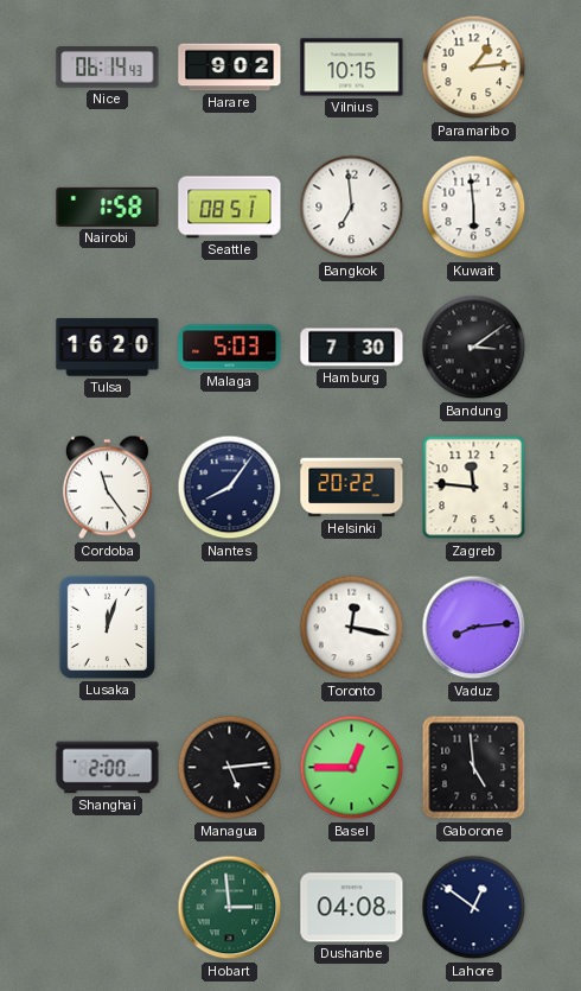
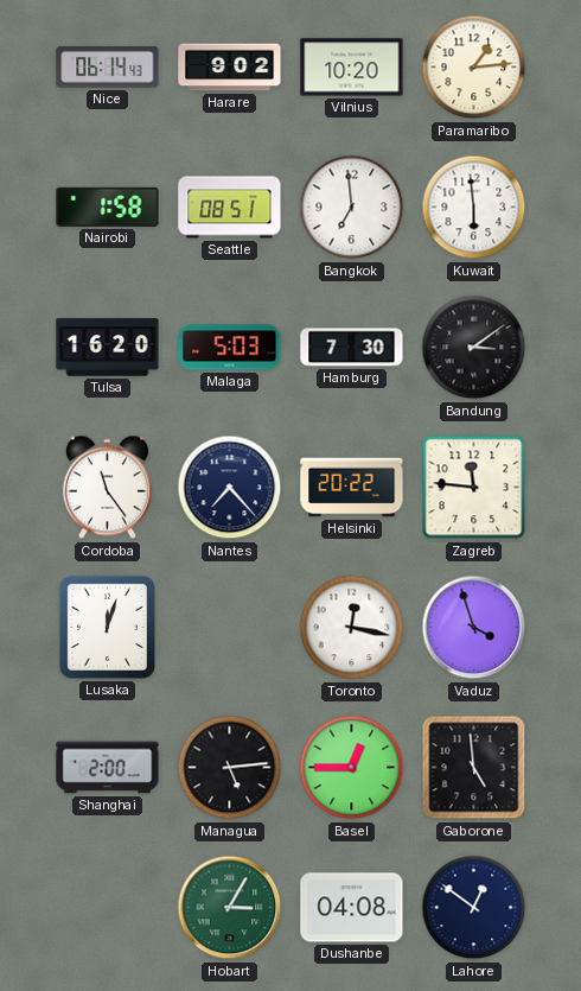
Vilnius: 10:15 -> 10:20 (352, 68)
Nantes: 8:06 -> 7:23 (230, 488)
Vaduz: 8:14 -> 3:57 (474, 628)
Hobart: 2:59 -> 3:05 (230, 908)
